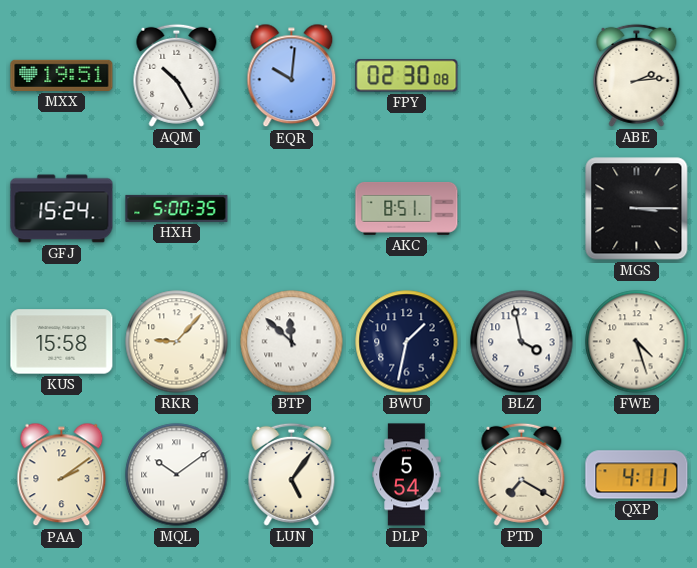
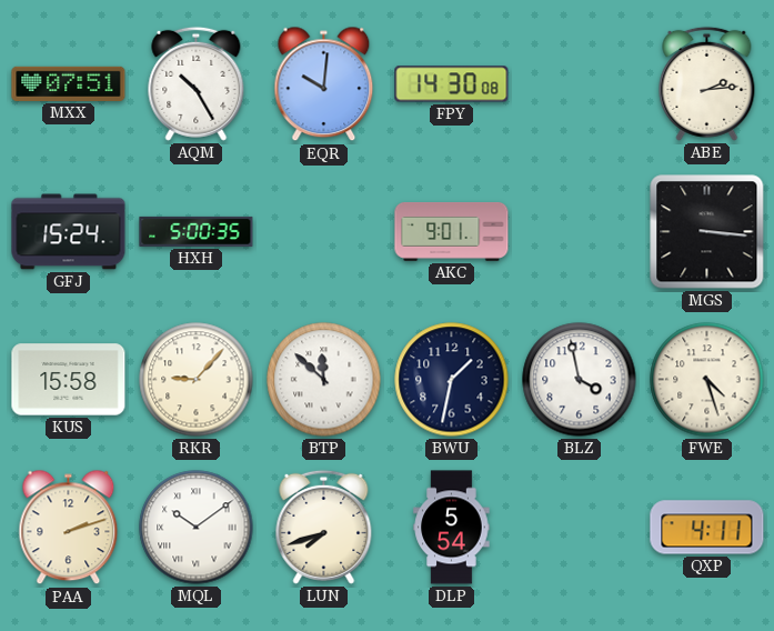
MXX: 19:51 -> 07:51 (69, 83)
FPY: 02:30 -> 14:30 (452, 84)
AKC: 8:51 -> 9:01 (452, 231)
MGS: 3:15 -> 3:16 (707, 232)
PAA: 2:09 -> 2:12 (69, 528)
LUN: 5:06 -> 7:42 (324, 527)
PTD: 7:20 -> none (522, 474)
